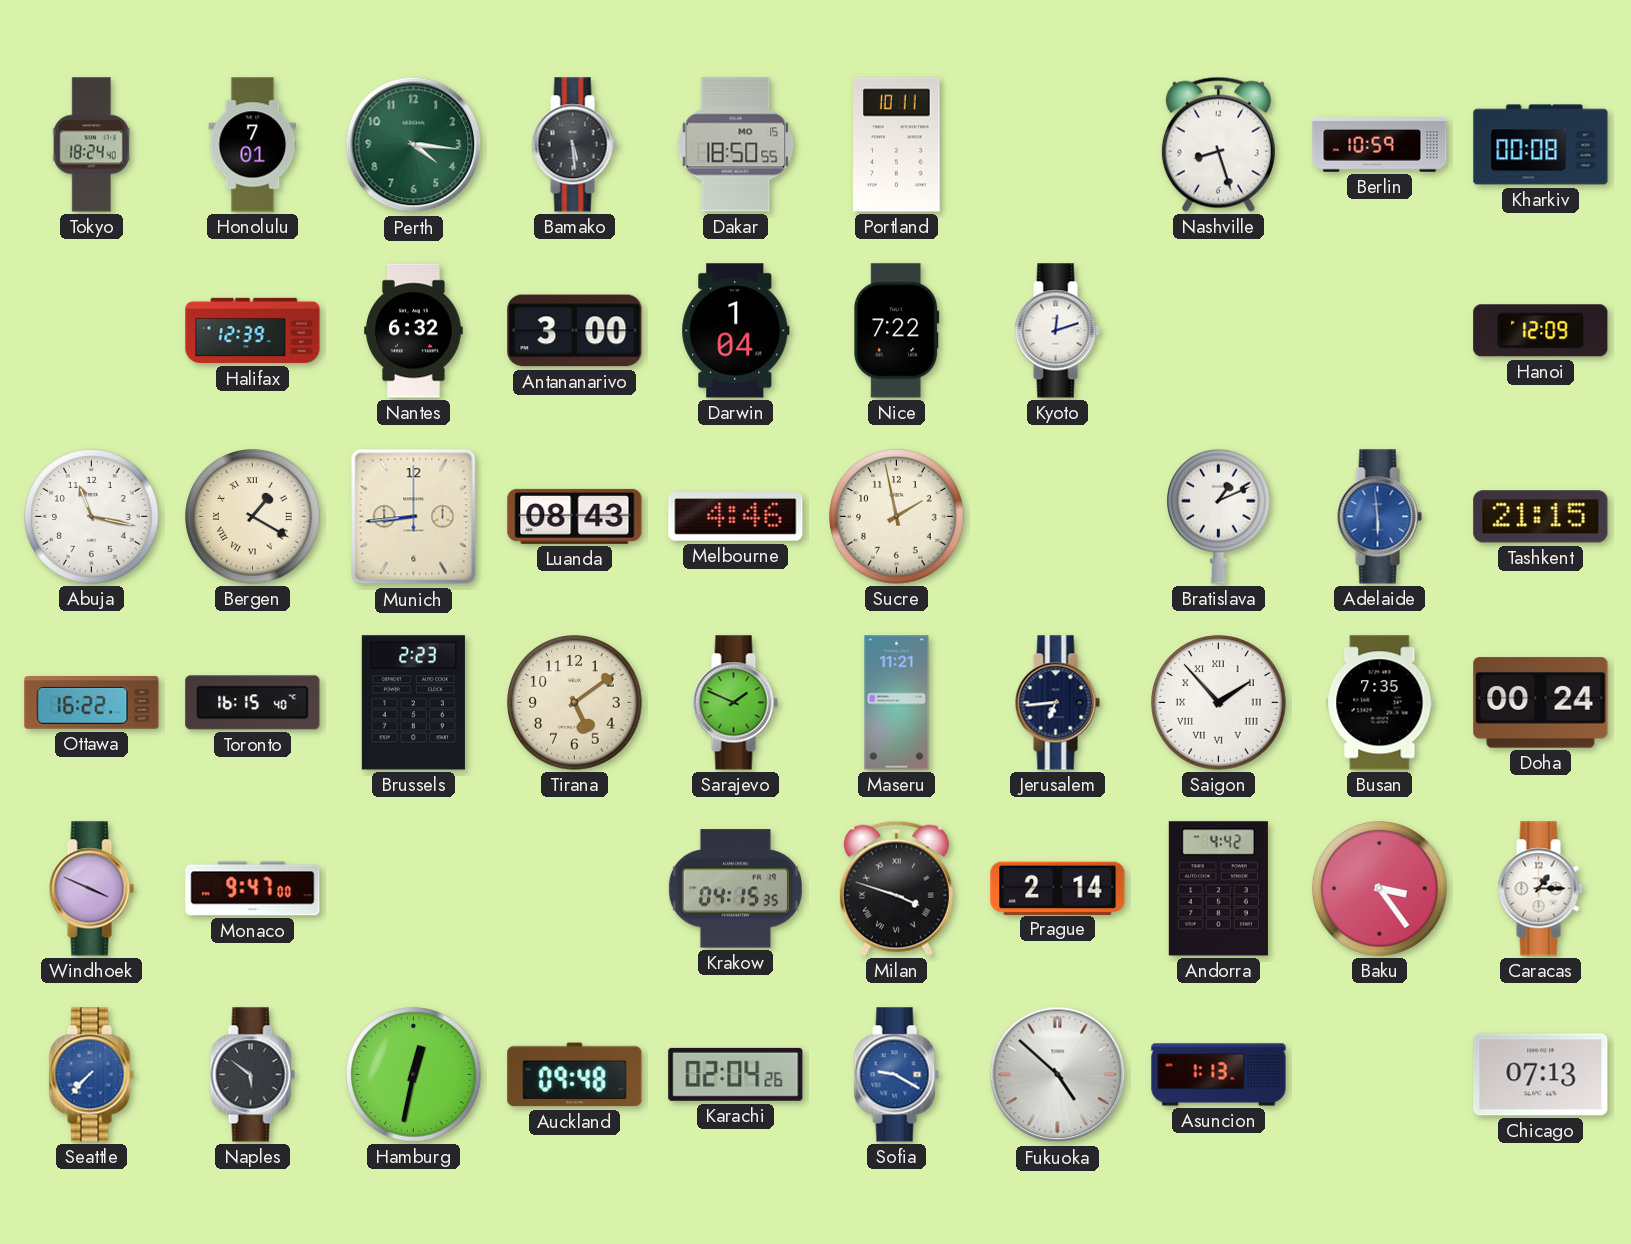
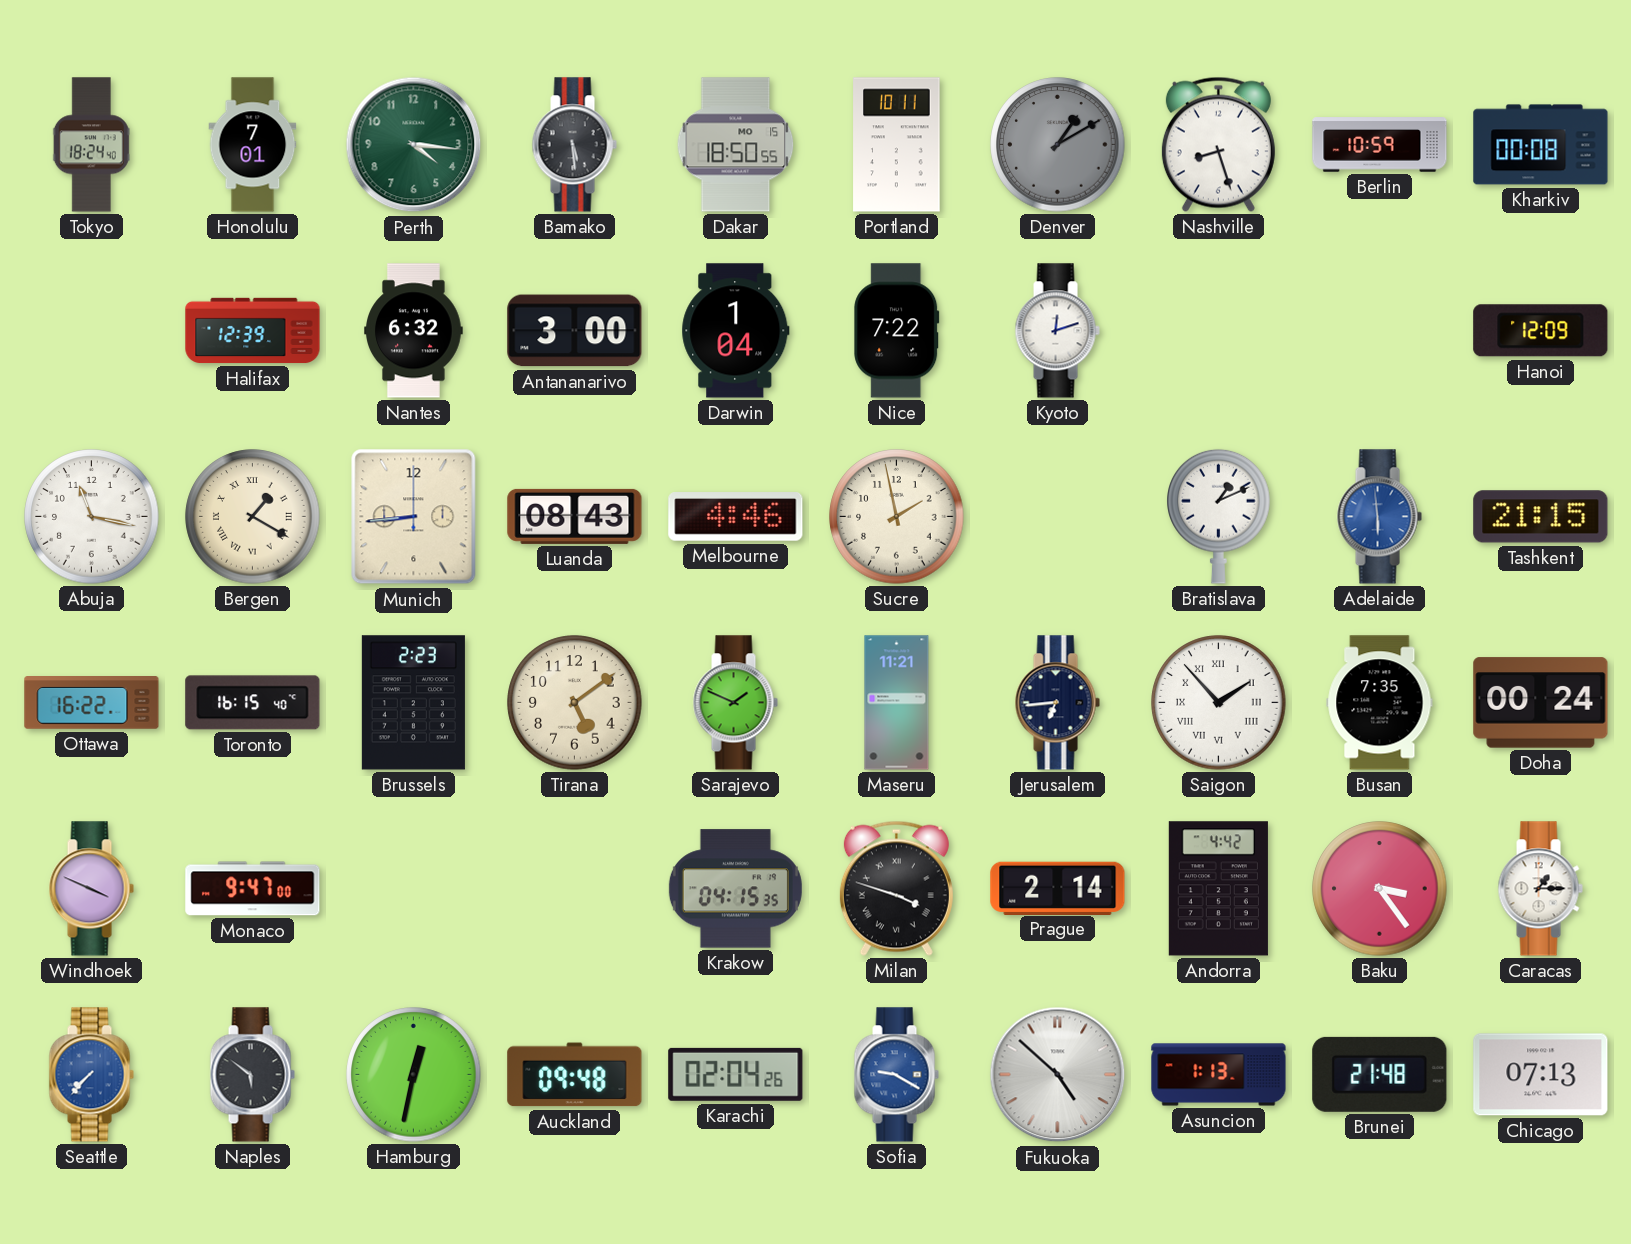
Denver: none -> 1:10 (1058, 145)
Brunei: none -> 21:48 (1380, 1074)
